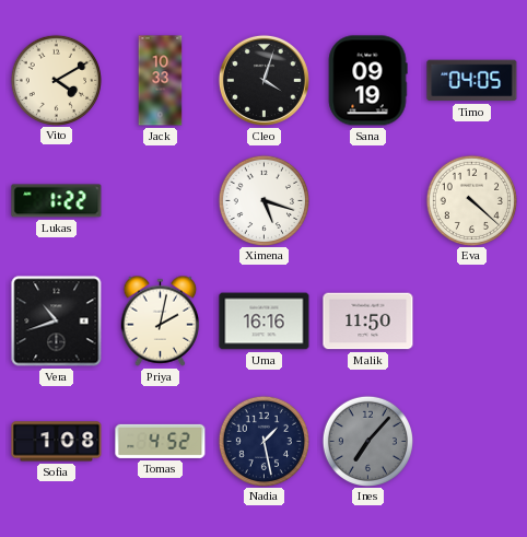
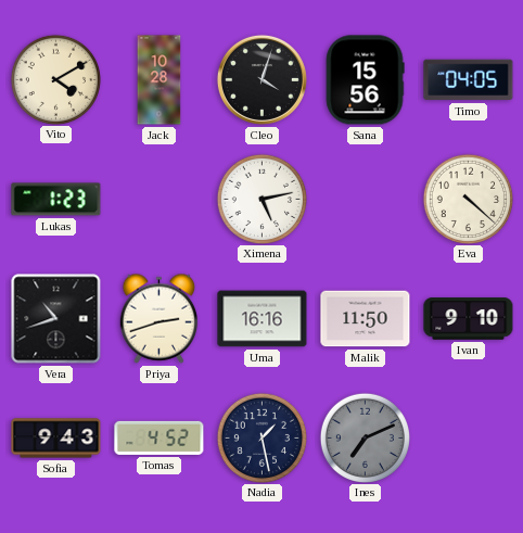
Jack: 10:33 -> 10:28 (160, 80)
Sana: 09:19 -> 15:56 (365, 80)
Lukas: 1:22 -> 1:23 (56, 200)
Ximena: 5:18 -> 5:13 (261, 199)
Priya: 2:02 -> 2:42 (160, 318)
Ivan: none -> 9:10 (469, 319)
Sofia: 1:08 -> 9:43 (56, 439)
Ines: 7:07 -> 7:11 (365, 437)
